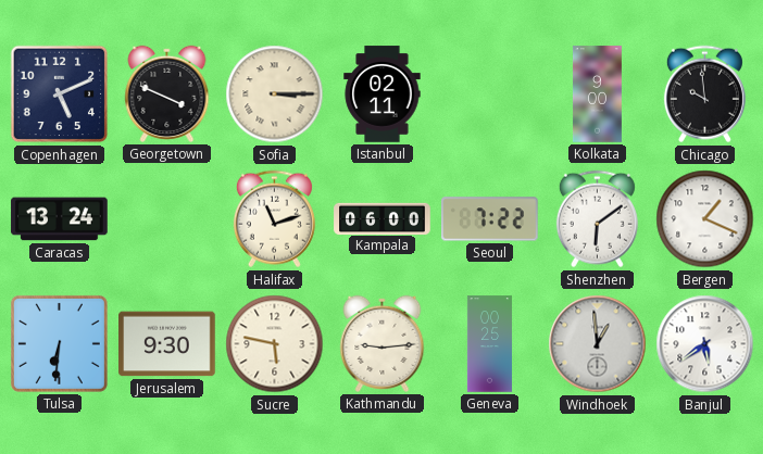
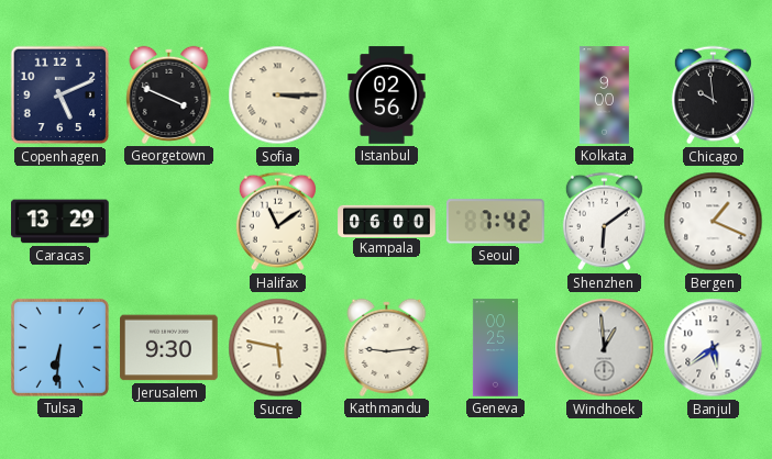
Istanbul: 02:11 -> 02:56 (387, 96)
Caracas: 13:24 -> 13:29 (60, 222)
Halifax: 11:12 -> 11:09 (277, 222)
Seoul: 7:22 -> 7:42 (496, 222)
